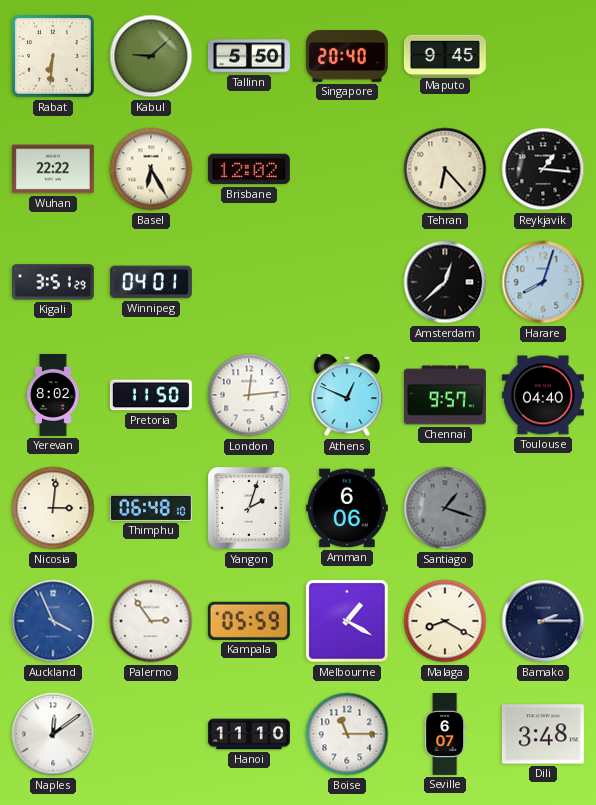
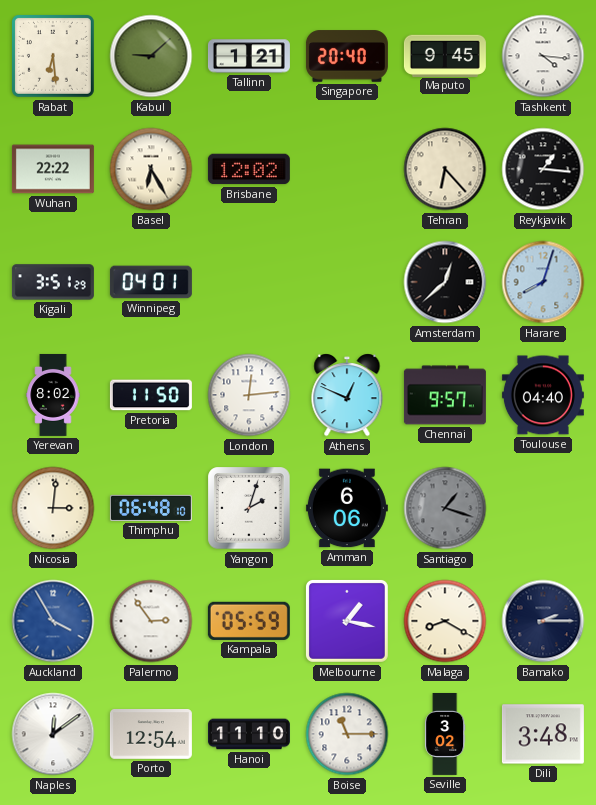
Rabat: 6:31 -> 6:29 (53, 56)
Tallinn: 5:50 -> 1:21 (249, 56)
Tashkent: none -> 4:16 (543, 56)
Auckland: 3:56 -> 3:55 (53, 621)
Melbourne: 1:20 -> 1:17 (347, 621)
Porto: none -> 12:54 (151, 735)
Seville: 6:07 -> 3:02 (446, 734)
